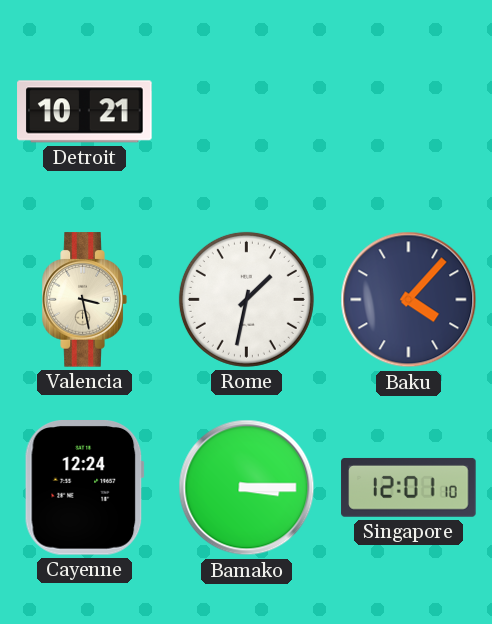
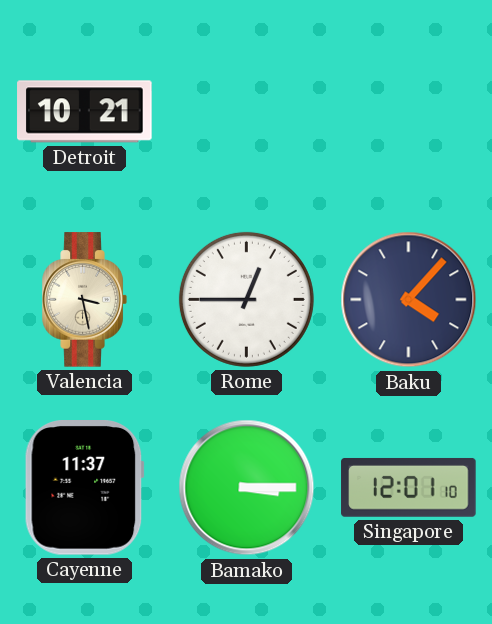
Rome: 1:32 -> 12:45 (246, 299)
Cayenne: 12:24 -> 11:37 (84, 488)
